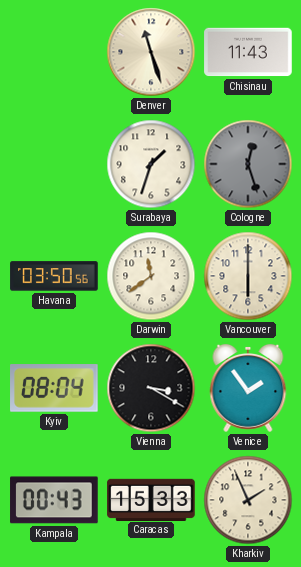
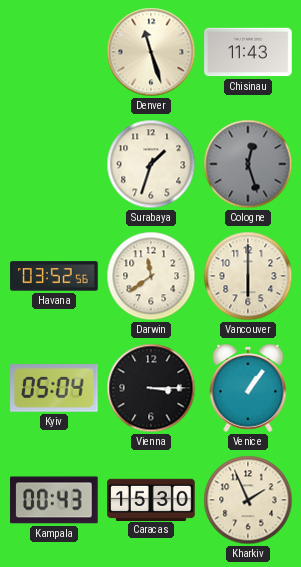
Havana: 03:50 -> 03:52 (54, 276)
Kyiv: 08:04 -> 05:04 (54, 388)
Vienna: 3:20 -> 3:15 (151, 388)
Venice: 1:54 -> 1:06 (248, 388)
Caracas: 15:33 -> 15:30 (151, 499)
